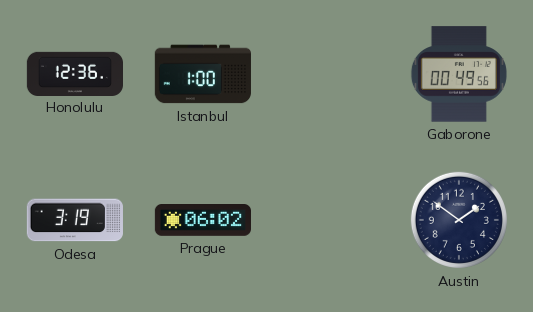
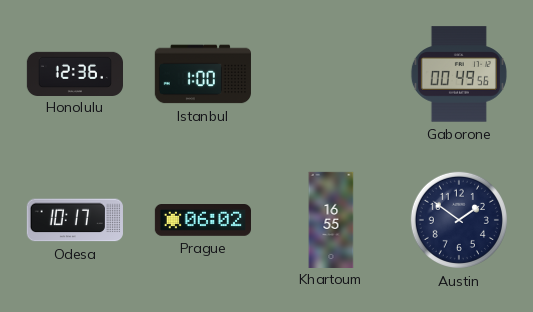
Odesa: 3:19 -> 10:17 (75, 220)
Khartoum: none -> 16:55 (331, 219)
